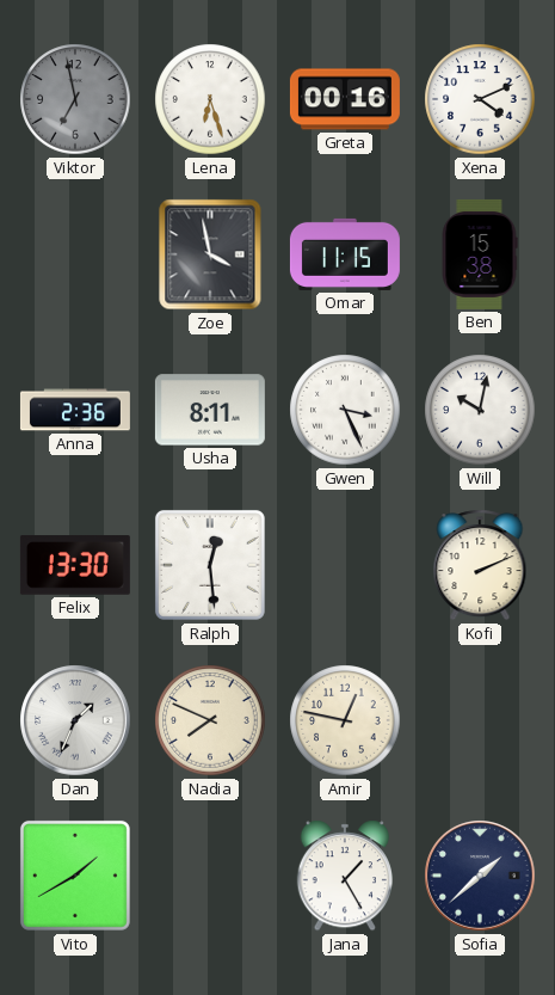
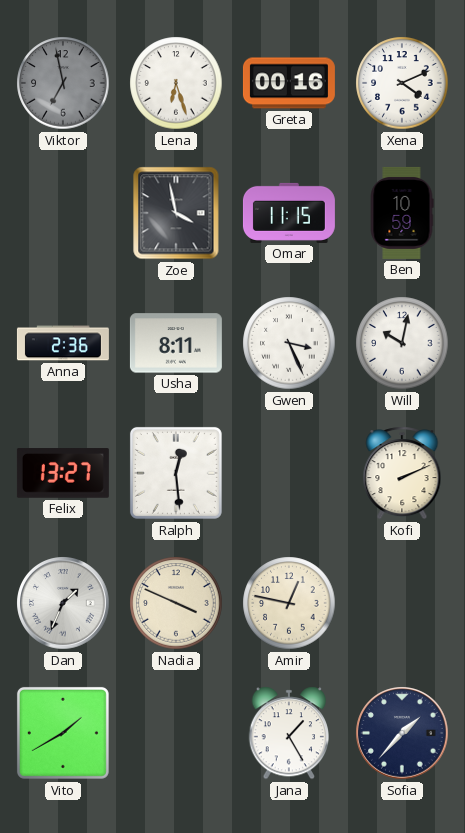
Ben: 15:38 -> 10:59 (402, 213)
Felix: 13:30 -> 13:27 (63, 473)
Nadia: 7:49 -> 3:49 (176, 603)
Sofia: 1:38 -> 1:37 (402, 733)
